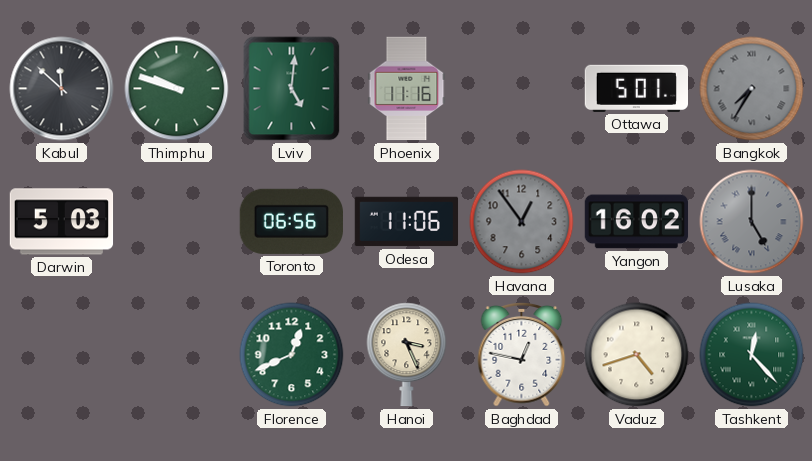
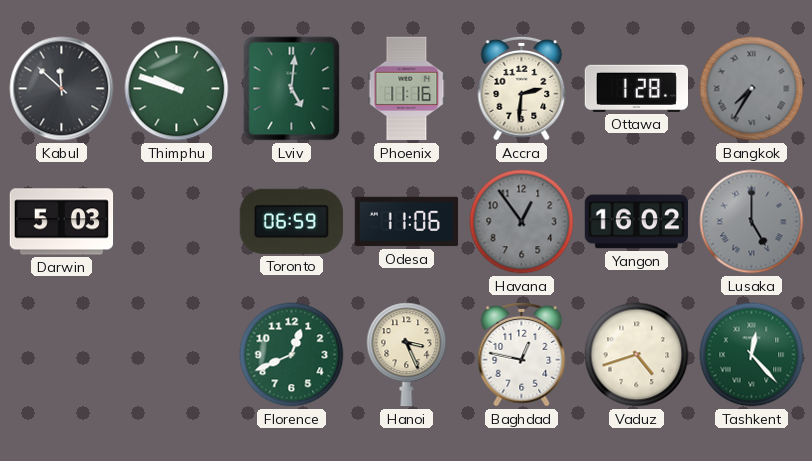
Accra: none -> 2:31 (522, 89)
Ottawa: 5:01 -> 1:28 (636, 88)
Toronto: 06:56 -> 06:59 (291, 221)
